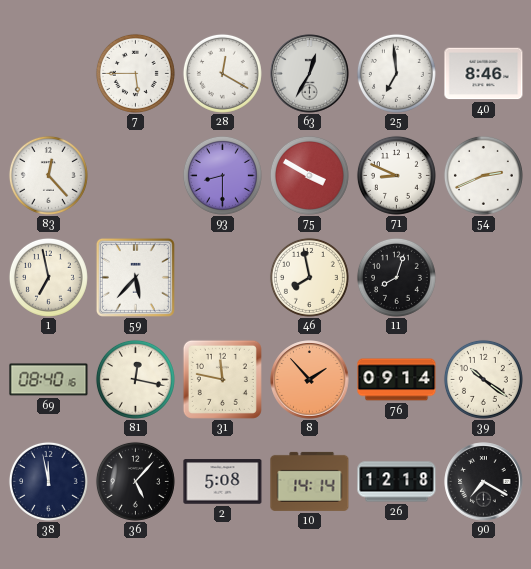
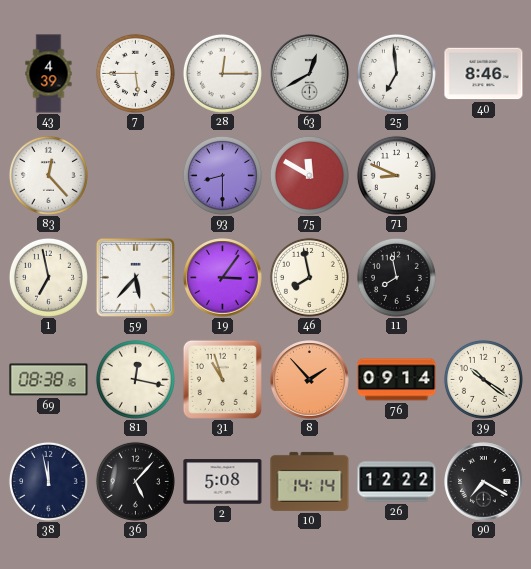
43: none -> 4:39 (49, 74)
28: 12:20 -> 12:15 (222, 73)
63: 12:35 -> 12:40 (310, 74)
75: 3:50 -> 11:50 (309, 175)
54: 2:41 -> none (483, 175)
19: none -> 3:06 (223, 278)
11: 8:03 -> 7:58 (396, 277)
69: 08:40 -> 08:38 (49, 380)
31: 11:47 -> 10:57 (222, 379)
26: 12:18 -> 12:22 (397, 482)
